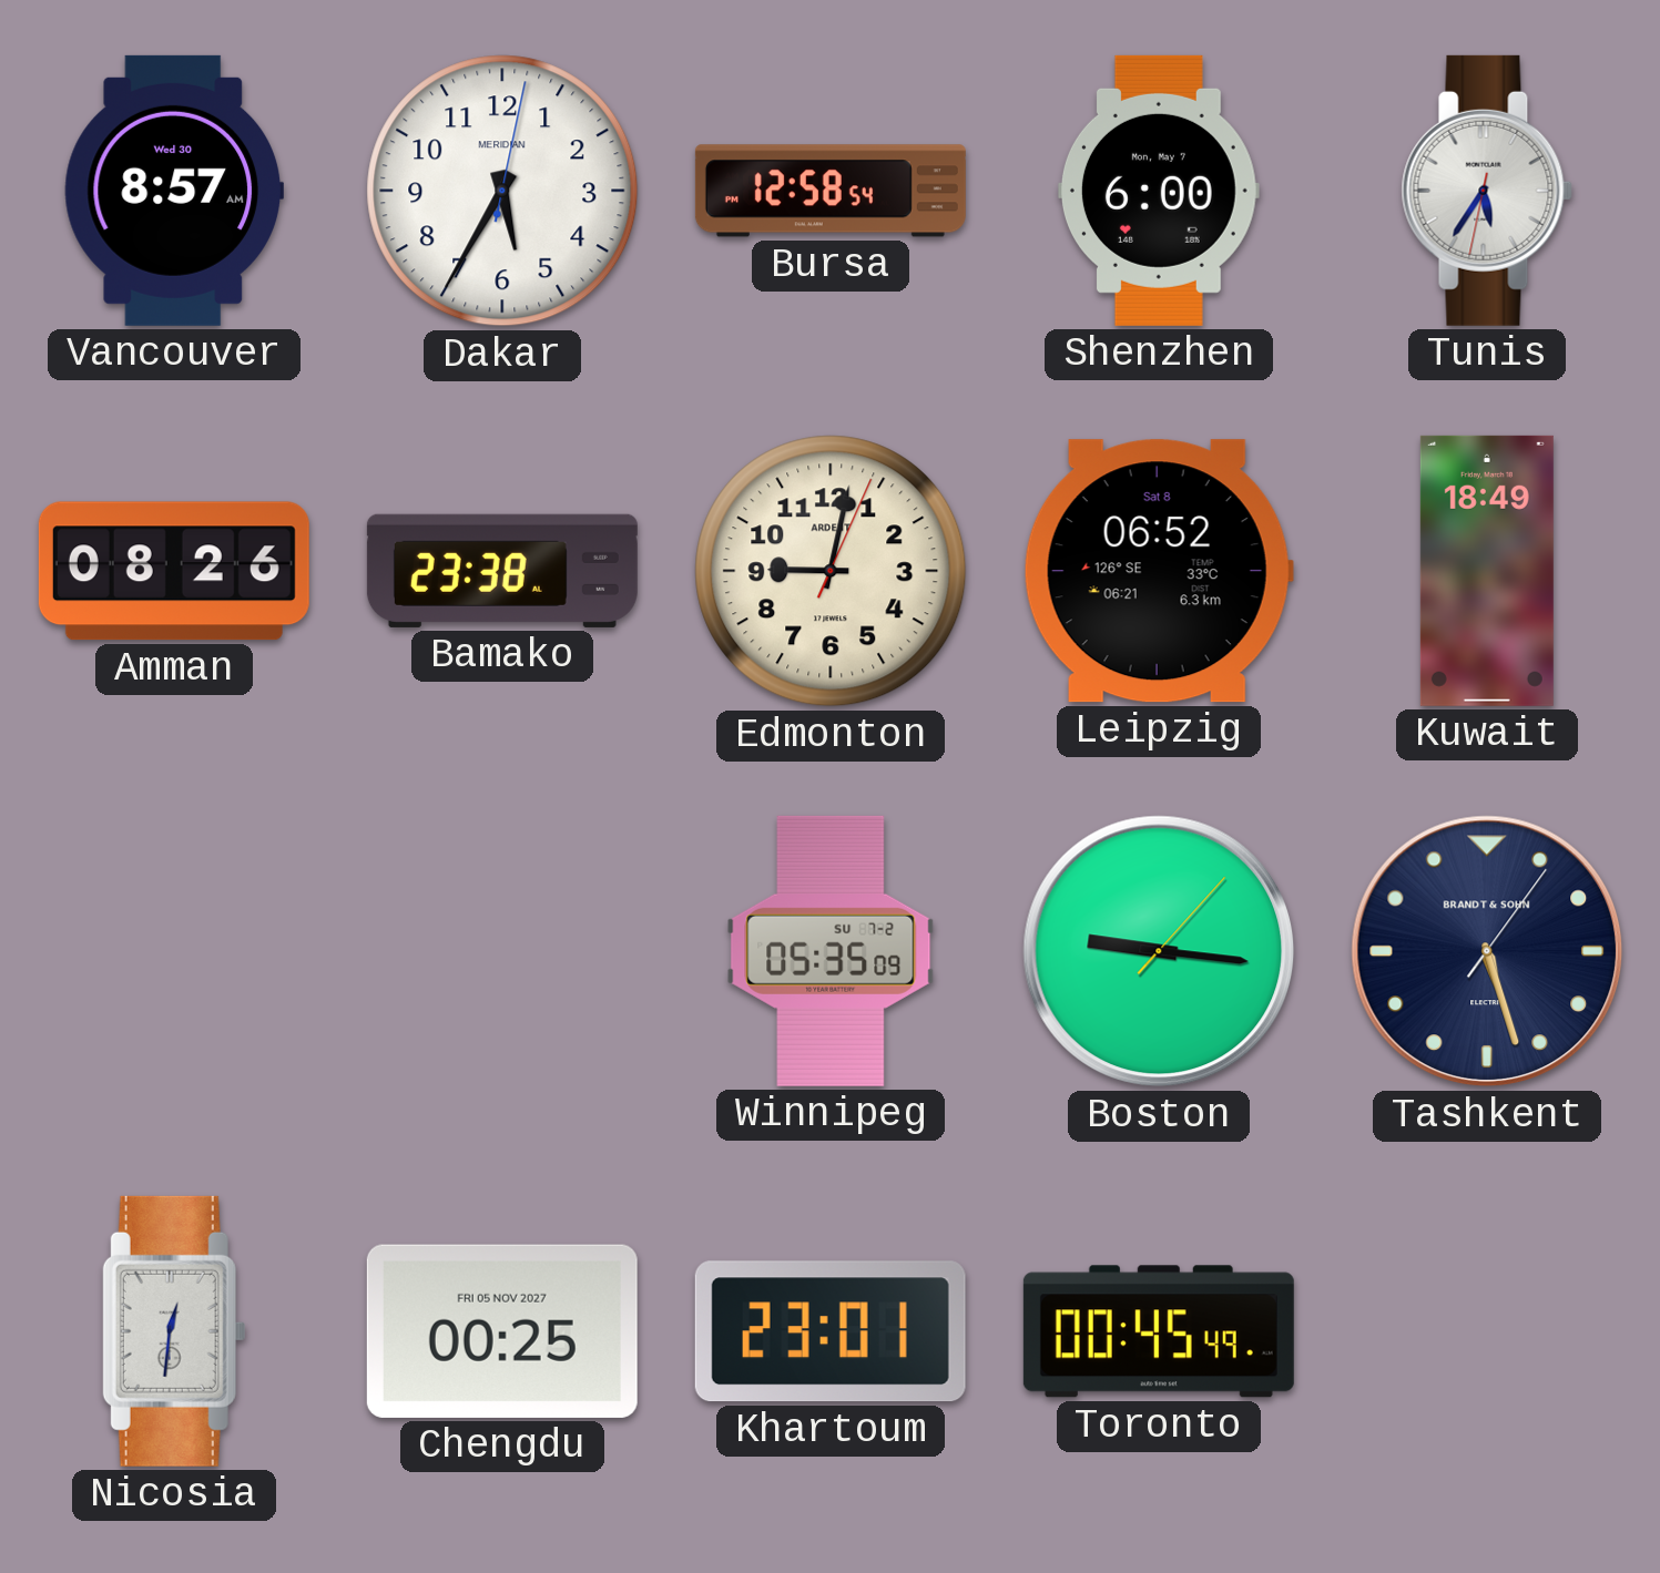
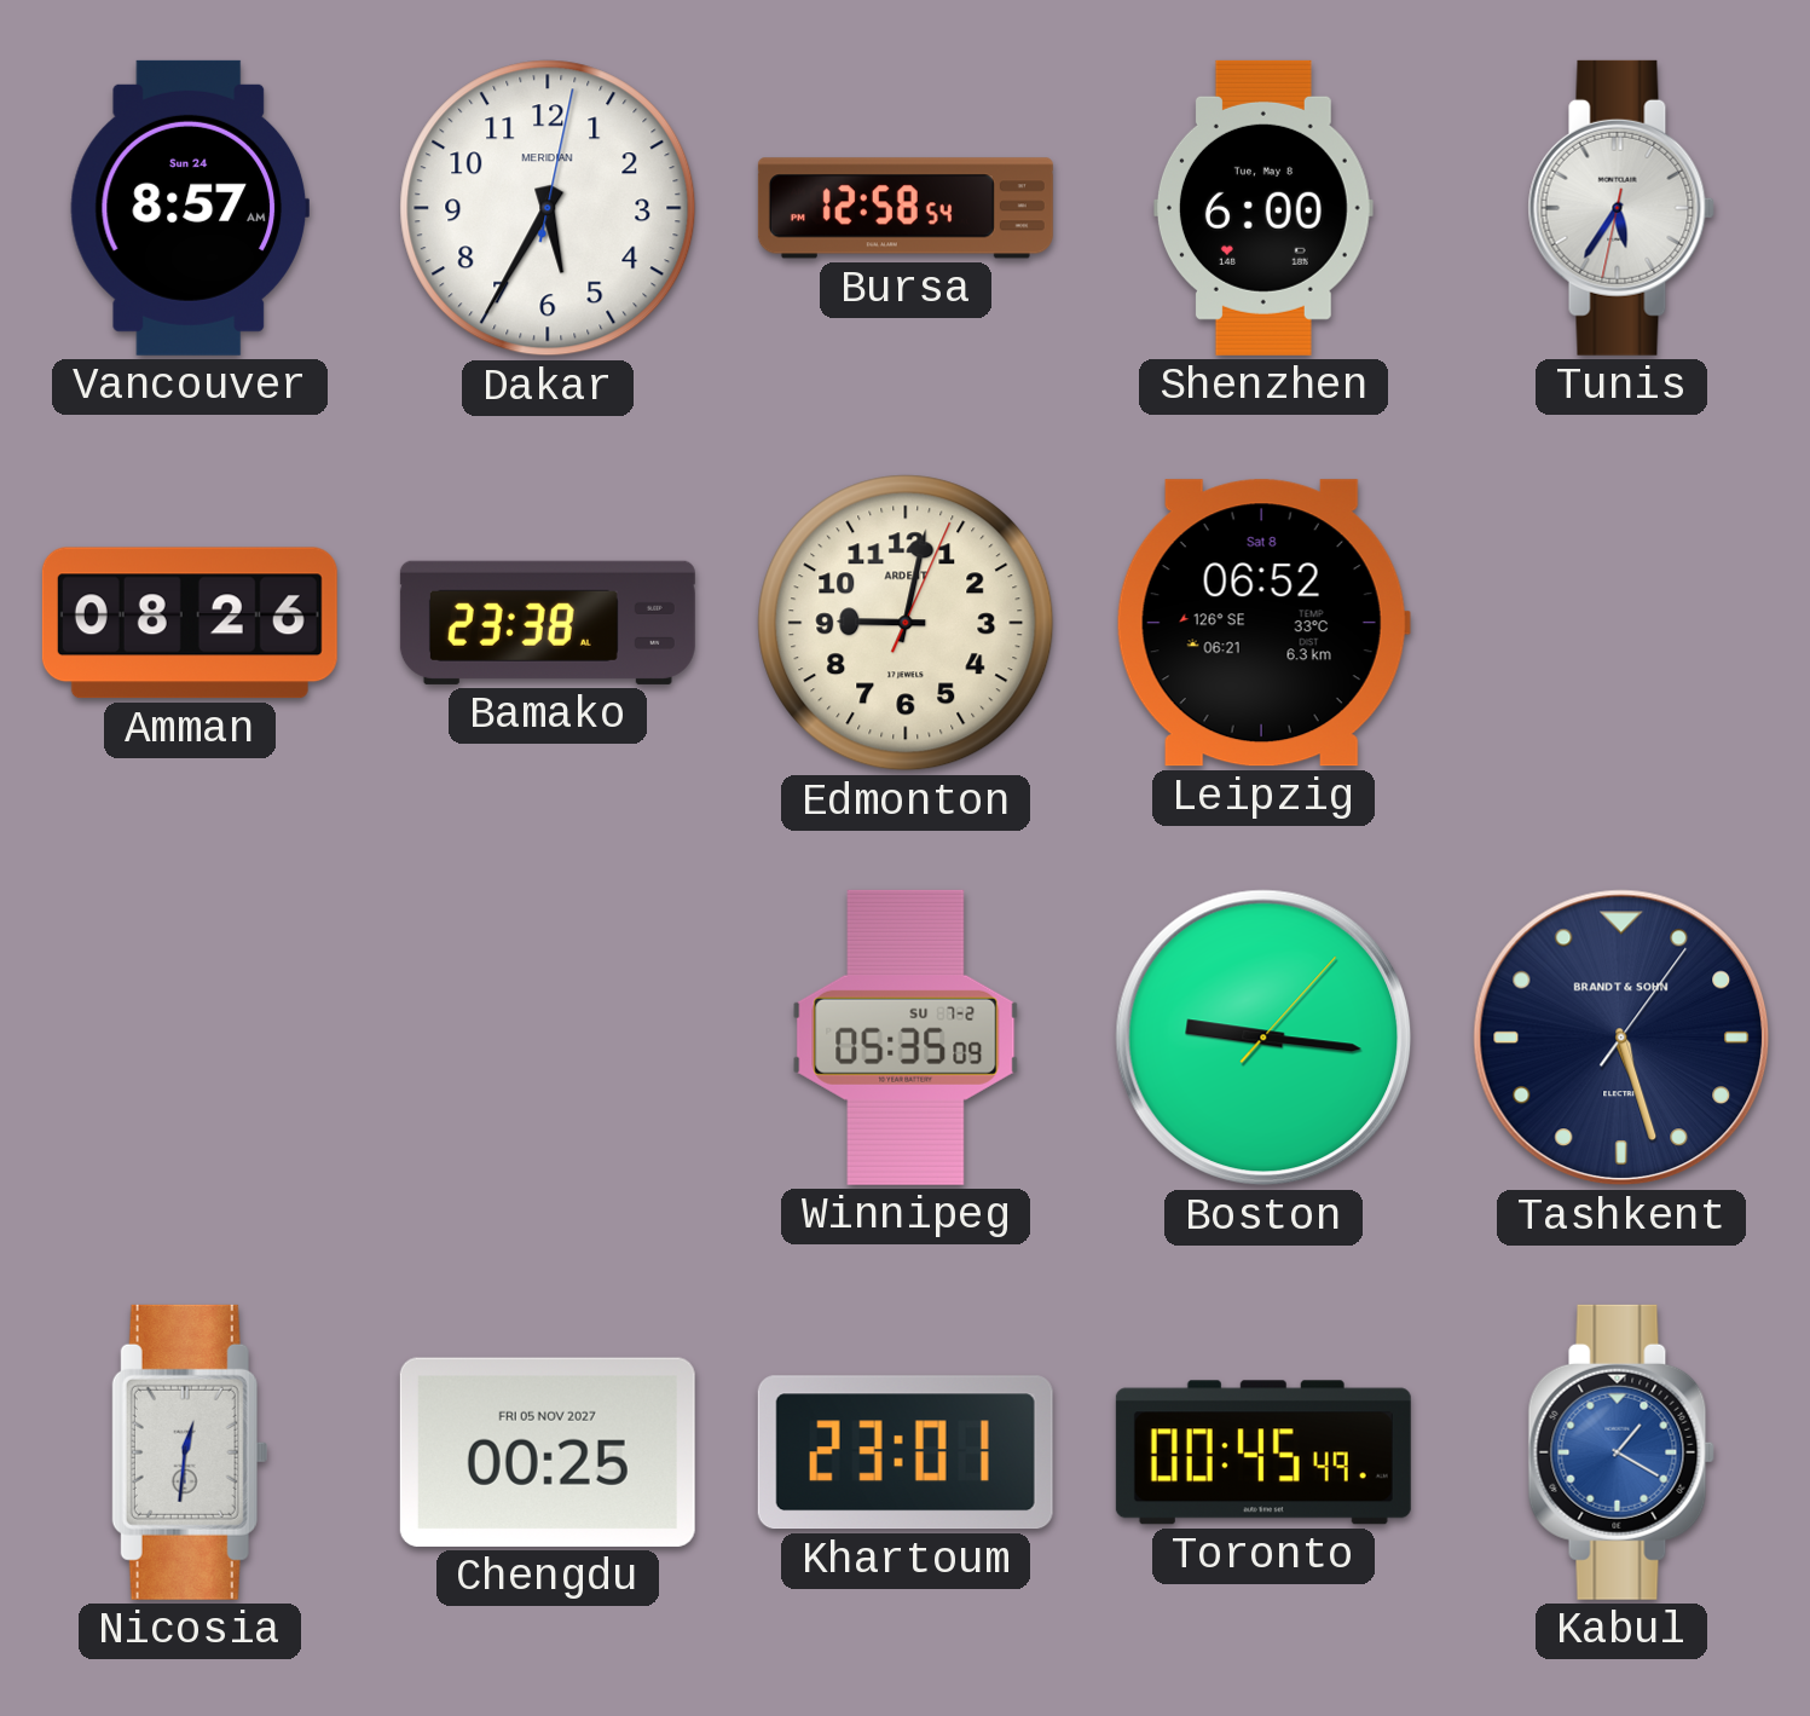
Vancouver date: Wed 30 -> Sun 24 (190, 208)
Shenzhen date: Mon, May 7 -> Tue, May 8 (1263, 208)
Kuwait: 18:49 -> none (1487, 571)
Kabul: none -> 1:20 (1621, 1452)
